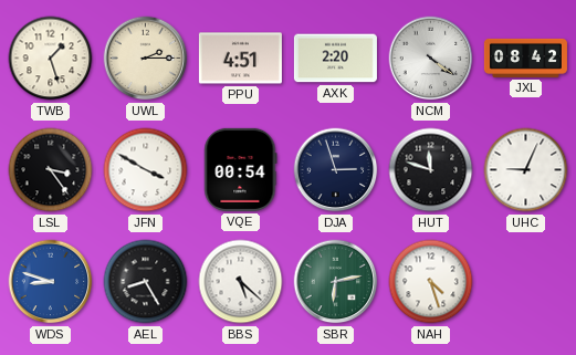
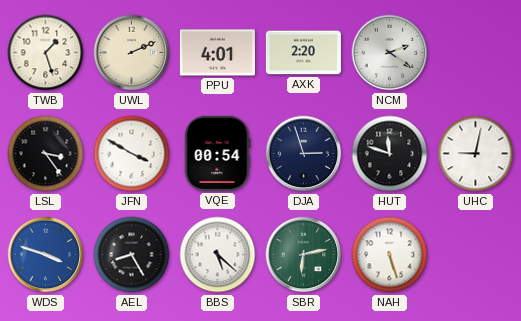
UWL: 2:15 -> 2:11 (132, 53)
PPU: 4:51 -> 4:01 (217, 53)
NCM: 4:21 -> 2:21 (390, 53)
JXL: 08:42 -> none (525, 58)
UHC: 9:04 -> 9:02 (476, 154)
WDS: 8:48 -> 3:48 (46, 255)
NAH: 4:27 -> 5:27 (390, 255)
